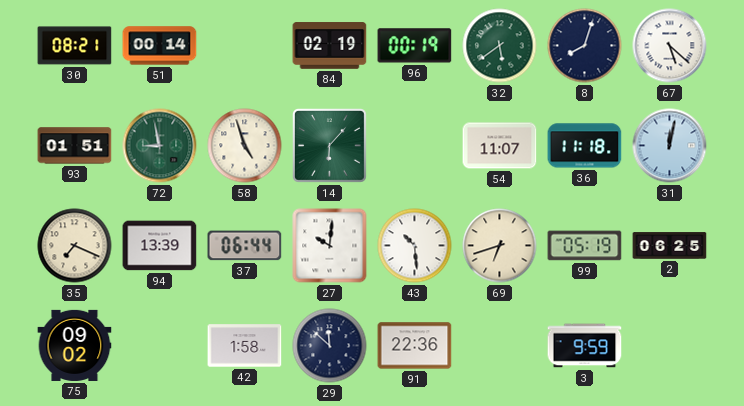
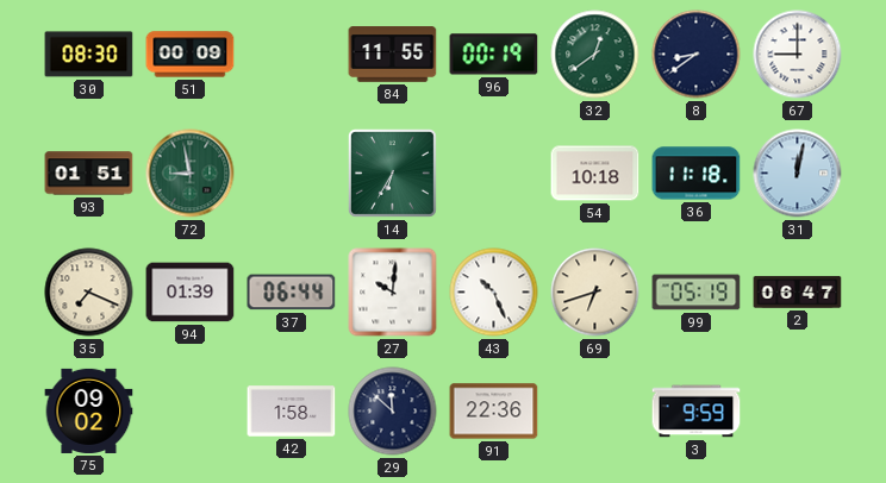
30: 08:21 -> 08:30 (89, 55)
51: 00:14 -> 00:09 (191, 55)
84: 02:19 -> 11:55 (393, 55)
32: 5:39 -> 12:39 (595, 55)
8: 8:03 -> 8:39 (697, 55)
67: 5:22 -> 9:00 (798, 55)
58: 4:57 -> none (245, 146)
14: 6:07 -> 6:35 (392, 172)
54: 11:07 -> 10:18 (595, 174)
94: 13:39 -> 01:39 (191, 293)
43: 10:29 -> 10:26 (494, 293)
2: 06:25 -> 06:47 (798, 293)
